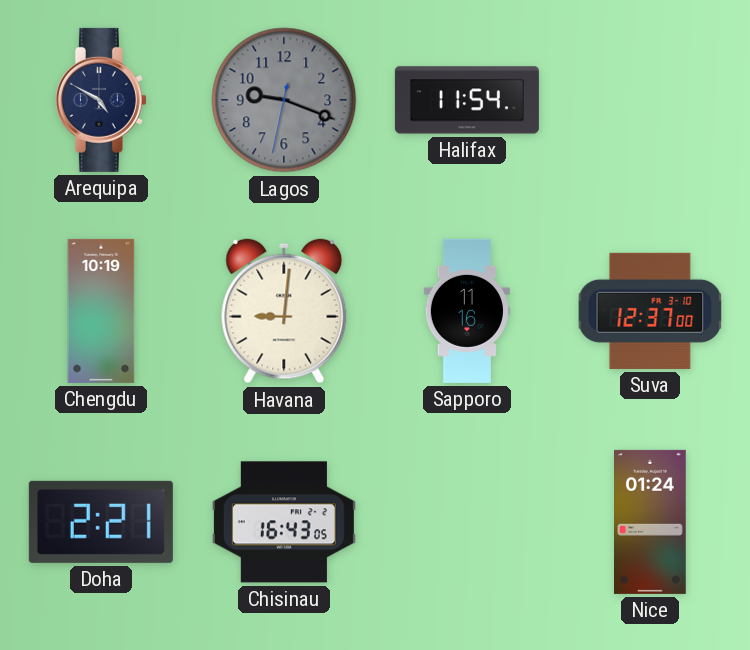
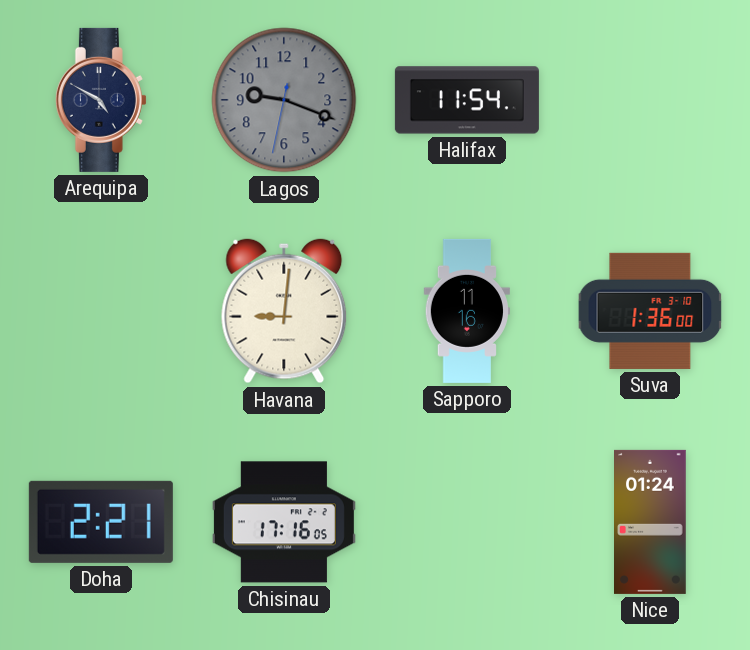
Chengdu: 10:19 -> none (101, 311)
Suva: 12:37 -> 1:36 (650, 311)
Chisinau: 16:43 -> 17:16 (284, 522)
